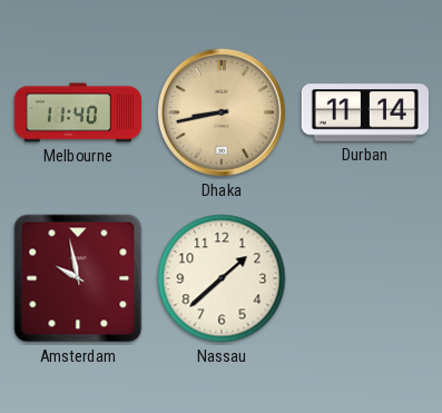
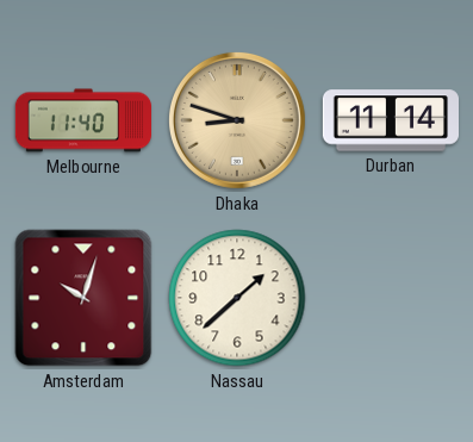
Dhaka: 8:43 -> 8:48 (237, 120)
Amsterdam: 9:58 -> 10:03 (83, 298)
